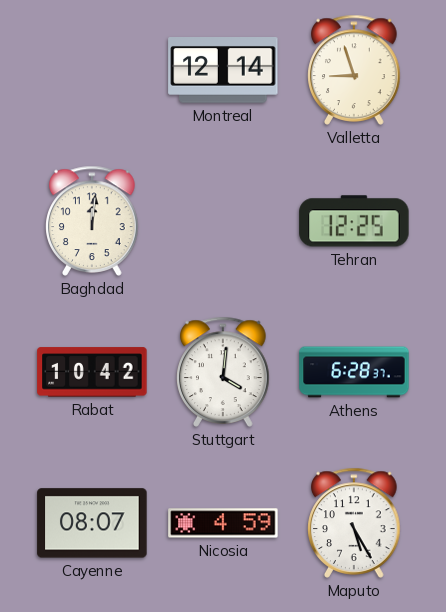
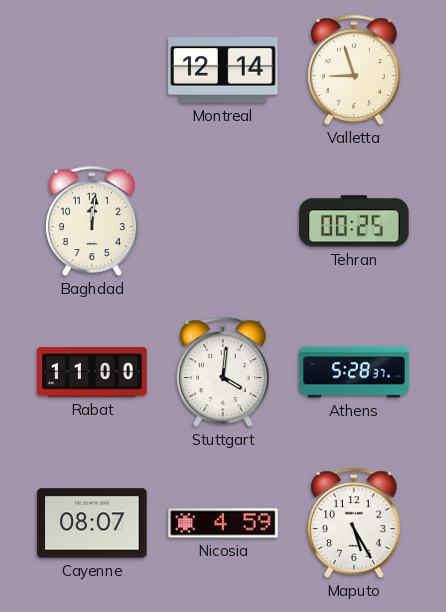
Tehran: 12:25 -> 00:25 (354, 221)
Rabat: 10:42 -> 11:00 (92, 372)
Athens: 6:28 -> 5:28 (354, 372)
